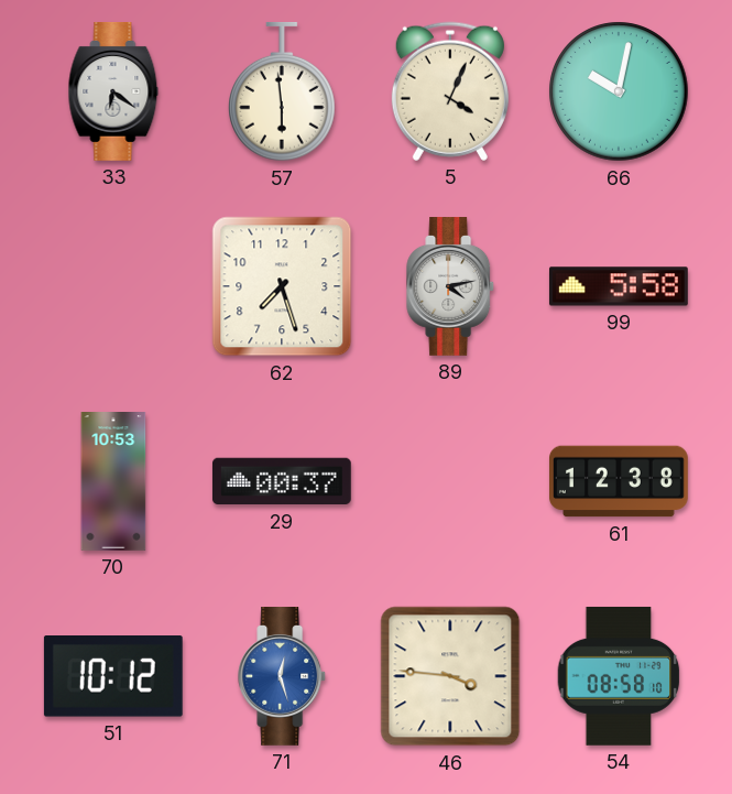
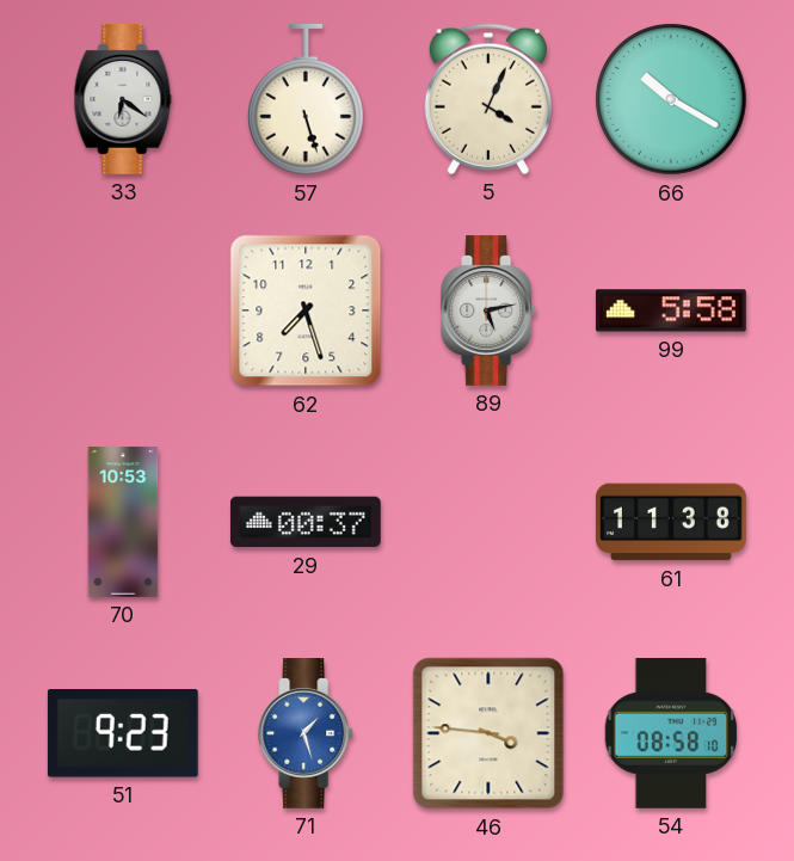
57: 5:59 -> 5:27 (307, 99)
66: 10:02 -> 10:20 (671, 99)
89: 4:13 -> 5:13 (490, 312)
61: 12:38 -> 11:38 (672, 522)
51: 10:12 -> 9:23 (123, 733)
71: 12:27 -> 1:27 (307, 734)
